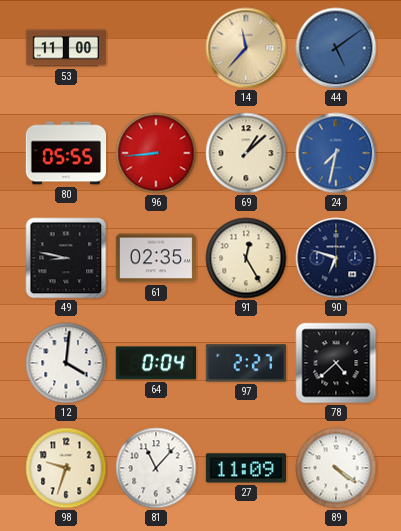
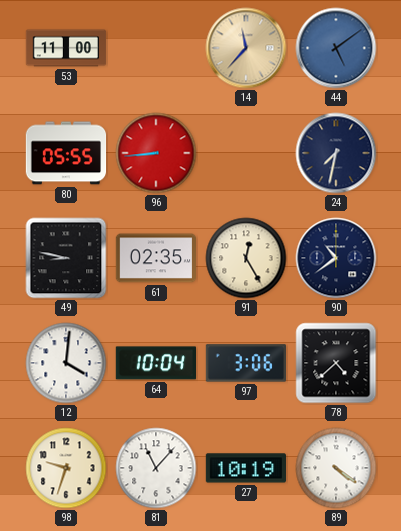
69: 1:08 -> none (246, 153)
24 dial: blue -> navy (336, 153)
90: 6:48 -> 10:39 (336, 258)
64: 0:04 -> 10:04 (155, 363)
97: 2:27 -> 3:06 (245, 363)
27: 11:09 -> 10:19 (245, 468)
